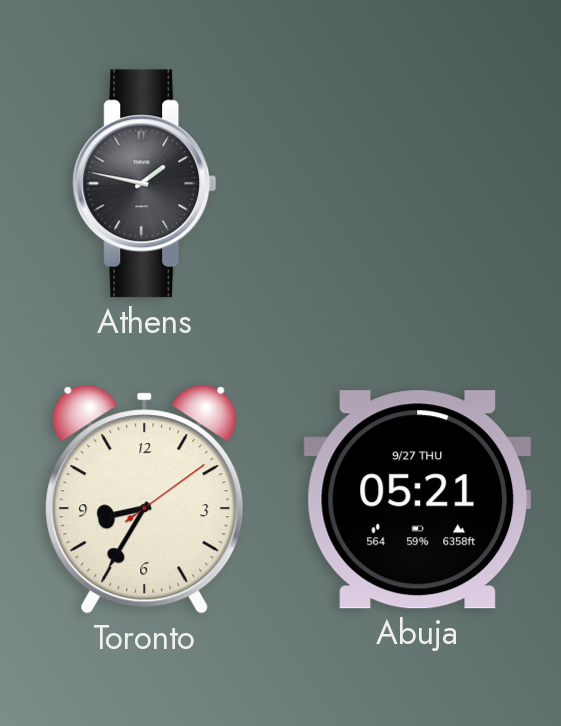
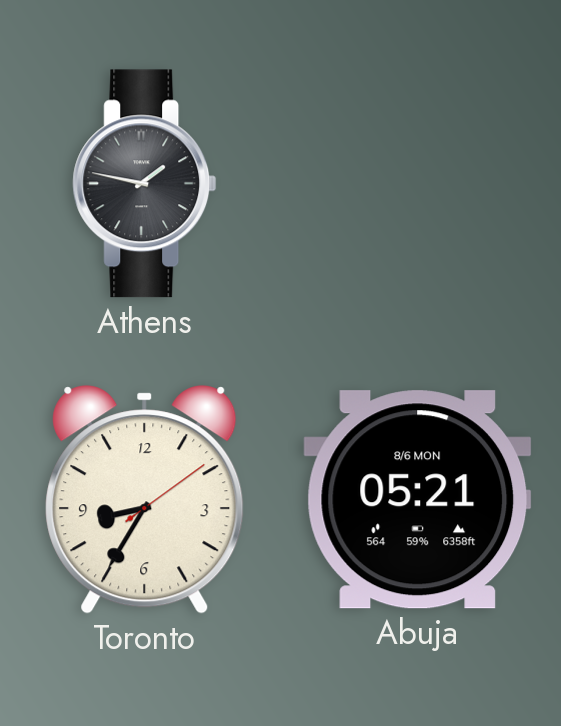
Abuja date: 9/27 THU -> 8/6 MON (418, 500)
